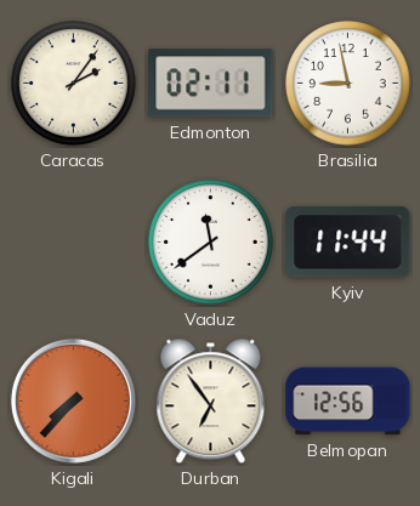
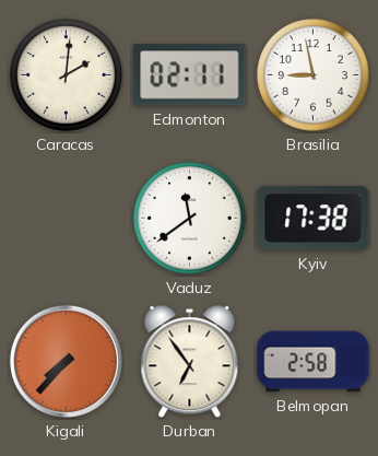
Caracas: 2:06 -> 2:01 (67, 75)
Kyiv: 11:44 -> 17:38 (314, 219)
Belmopan: 12:56 -> 2:58 (314, 362)
